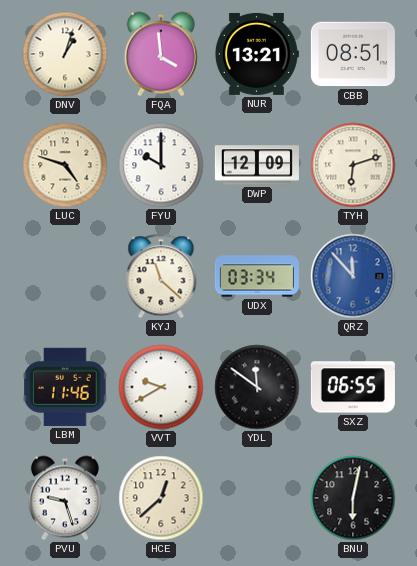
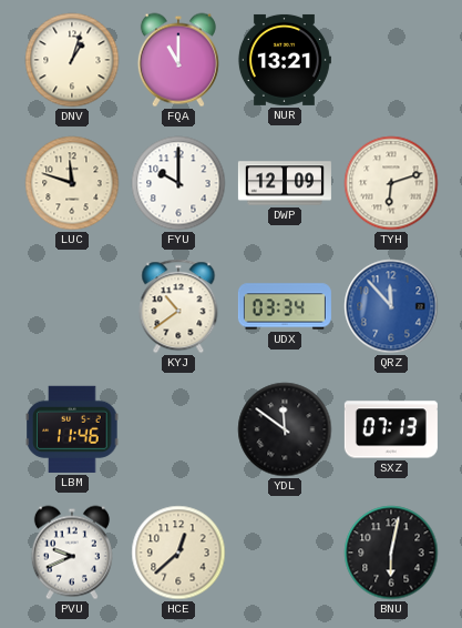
FQA: 3:59 -> 11:00 (178, 60)
CBB: 08:51 -> none (353, 54)
LUC: 4:48 -> 11:48 (72, 183)
KYJ: 11:22 -> 10:39 (178, 306)
VVT: 9:40 -> none (161, 387)
SXZ: 06:55 -> 07:13 (391, 429)
PVU: 9:27 -> 9:41 (72, 553)
